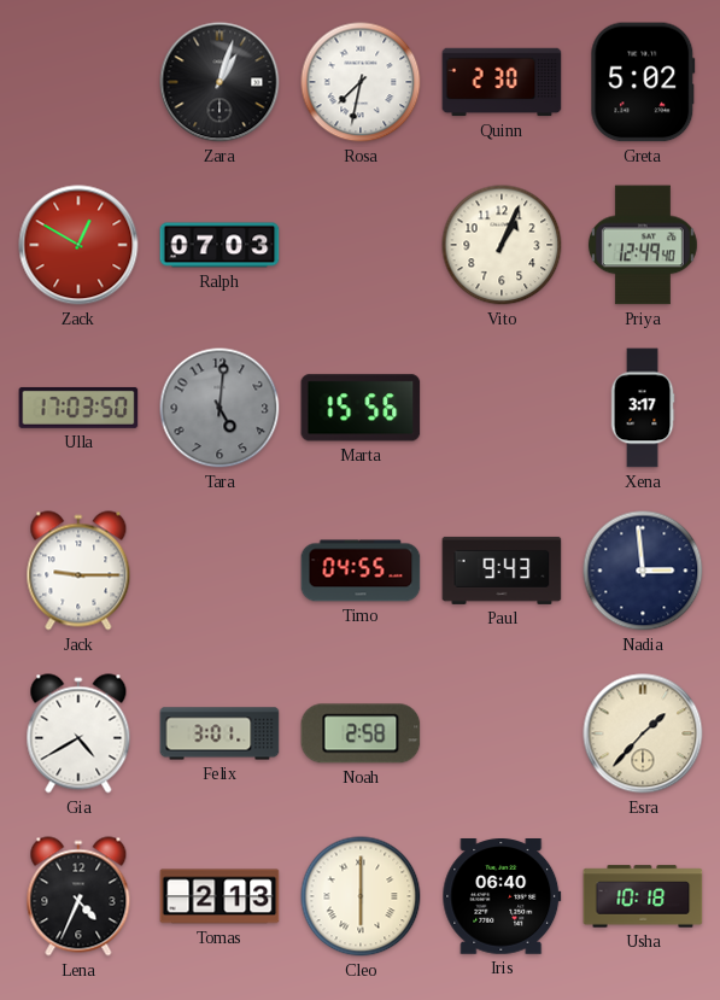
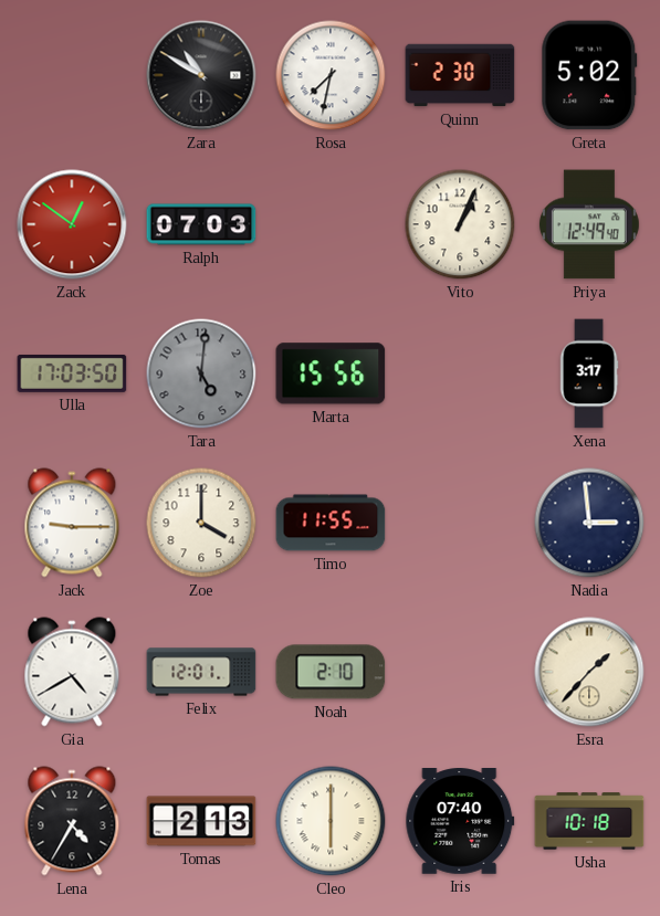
Zara: 1:03 -> 10:50 (201, 75)
Zack: 12:50 -> 12:51 (72, 224)
Zoe: none -> 4:00 (201, 523)
Timo: 04:55 -> 11:55 (331, 523)
Paul: 9:43 -> none (502, 571)
Felix: 3:01 -> 12:01 (201, 672)
Noah: 2:58 -> 2:10 (331, 672)
Lena: 4:34 -> 4:35 (72, 821)
Iris: 06:40 -> 07:40 (460, 822)
